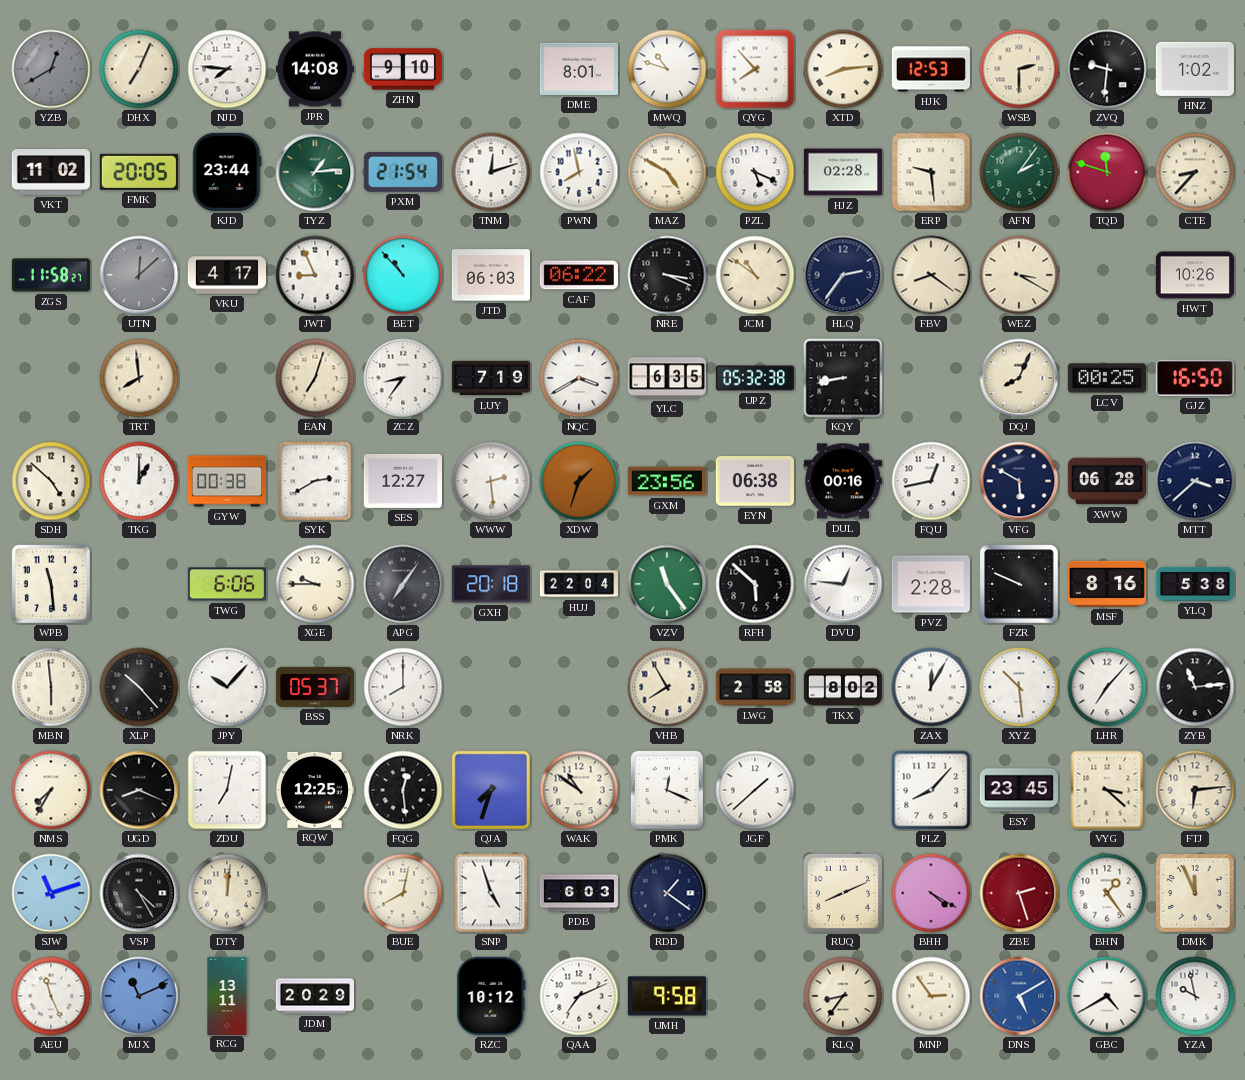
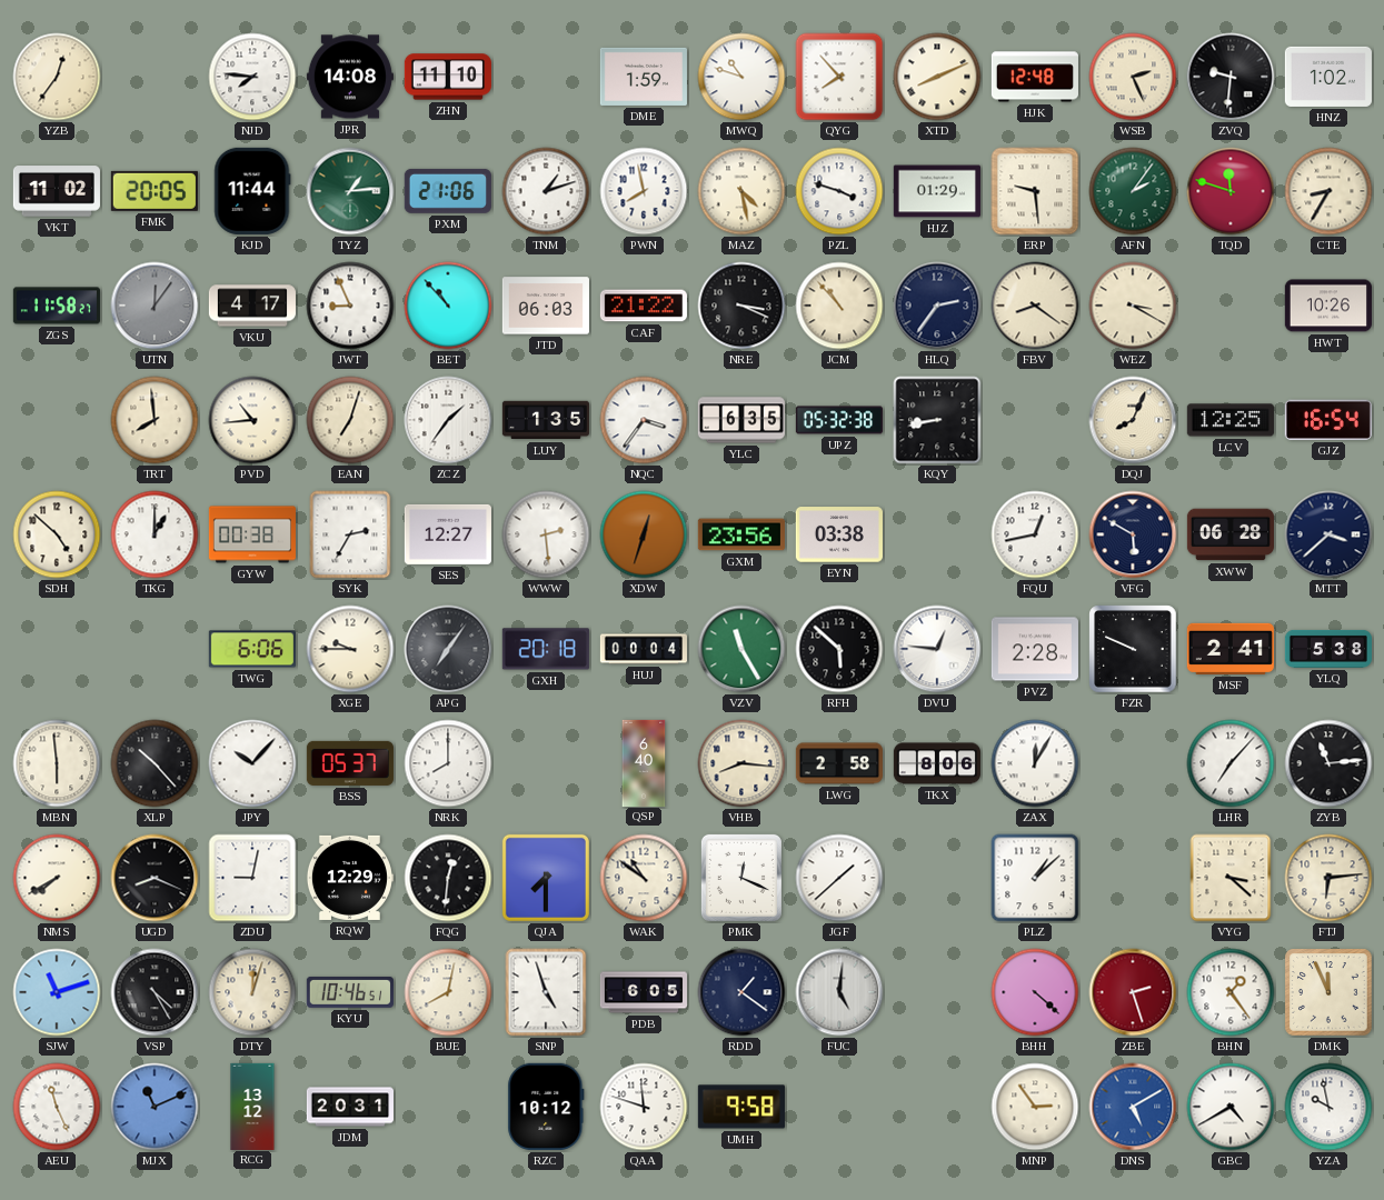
YZB: 12:40 -> 12:36 (57, 77)
YZB dial: grey -> cream (57, 77)
DHX: 7:04 -> none (139, 69)
ZHN: 9:10 -> 11:10 (448, 77)
DME: 8:01 -> 1:59 (644, 77)
XTD: 8:14 -> 8:11 (937, 77)
HJK: 12:53 -> 12:48 (1035, 77)
WSB: 2:30 -> 2:26 (1133, 77)
KJD: 23:44 -> 11:44 (252, 191)
PXM: 21:54 -> 21:06 (448, 191)
TNM: 12:12 -> 1:12 (546, 191)
MAZ: 4:50 -> 4:28 (741, 191)
PZL: 5:19 -> 3:48 (839, 191)
HJZ: 02:28 -> 01:29 (937, 191)
CTE: 8:37 -> 8:35 (1328, 191)
UTN: 12:08 -> 12:06 (155, 306)
CAF: 06:22 -> 21:22 (644, 306)
JCM: 10:51 -> 10:53 (839, 306)
PVD: none -> 10:44 (252, 420)
ZCZ: 8:36 -> 1:36 (448, 420)
LUY: 7:19 -> 1:35 (546, 420)
NQC: 3:40 -> 3:36 (644, 420)
LCV: 00:25 -> 12:25 (1231, 420)
GJZ: 16:50 -> 16:54 (1328, 420)
SYK: 2:40 -> 2:35 (350, 534)
XDW: 1:33 -> 12:33 (644, 534)
EYN: 06:38 -> 03:38 (839, 534)
DUL: 00:16 -> none (843, 481)
WPB: 11:29 -> none (51, 584)
HUJ: 22:04 -> 00:04 (643, 649)
VZV: 11:24 -> 11:25 (741, 649)
MSF: 8:16 -> 2:41 (1231, 649)
QSP: none -> 6:40 (644, 762)
VHB: 7:55 -> 8:16 (741, 763)
TKX: 8:02 -> 8:06 (937, 763)
XYZ: 10:29 -> none (1019, 687)
NMS: 7:35 -> 7:40 (57, 878)
ZDU: 7:02 -> 9:02 (252, 878)
RQW: 12:25 -> 12:29 (349, 878)
FQG: 12:29 -> 12:31 (448, 878)
QJA: 7:33 -> 7:30 (546, 878)
PLZ: 8:07 -> 1:08 (1035, 878)
ESY: 23:45 -> none (1019, 790)
DTY: 12:01 -> 12:03 (252, 992)
KYU: none -> 10:46 (350, 992)
PDB: 6:03 -> 6:05 (643, 992)
FUC: none -> 5:01 (839, 992)
RUQ: 8:11 -> none (843, 893)
BHH: 4:20 -> 4:22 (1035, 992)
RCG: 13:11 -> 13:12 (252, 1106)
JDM: 20:29 -> 20:31 (349, 1107)
QAA: 7:11 -> 11:48 (644, 1107)
KLQ: 8:36 -> none (843, 996)
